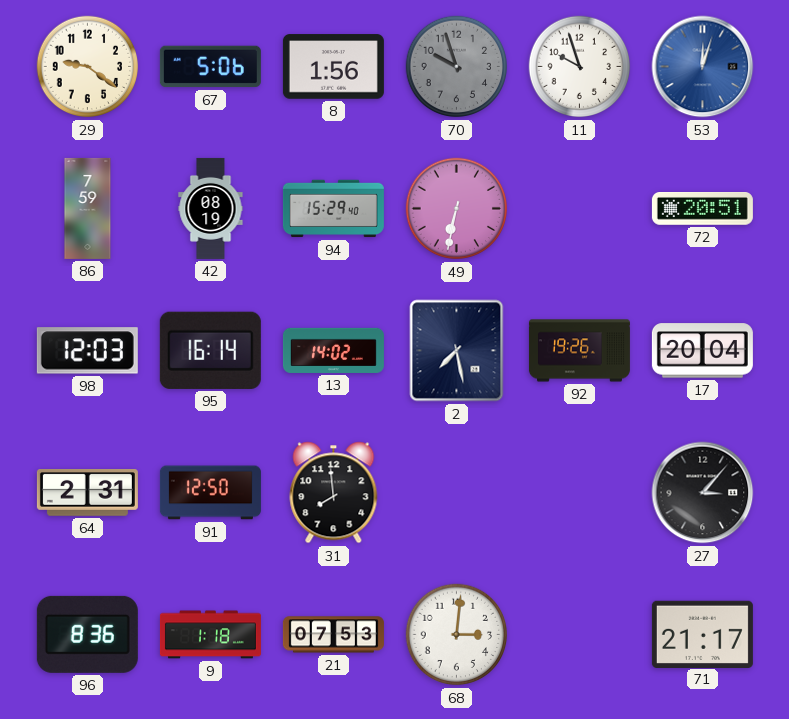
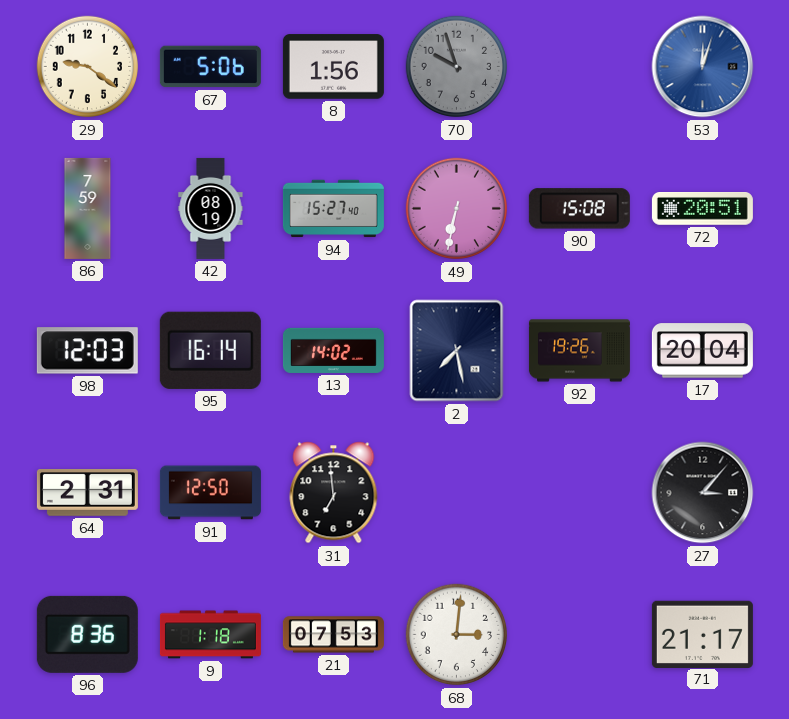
11: 9:57 -> none (580, 67)
94: 15:29 -> 15:27 (333, 209)
90: none -> 15:08 (579, 209)
31: 7:59 -> 6:59 (334, 493)
